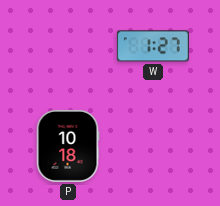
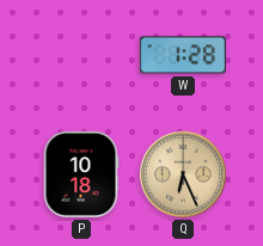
W: 1:27 -> 1:28 (183, 55)
Q: none -> 6:26 (183, 174)
